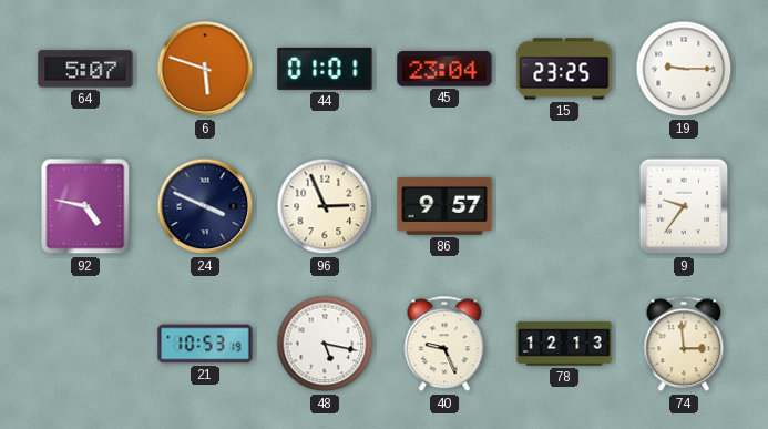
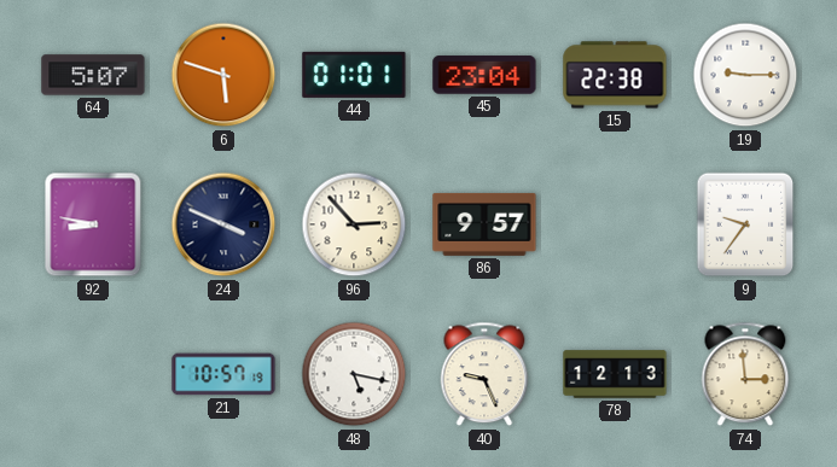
15: 23:25 -> 22:38 (615, 75)
92: 4:47 -> 8:47 (93, 224)
96: 2:56 -> 2:53 (354, 224)
21: 10:53 -> 10:57 (223, 374)
